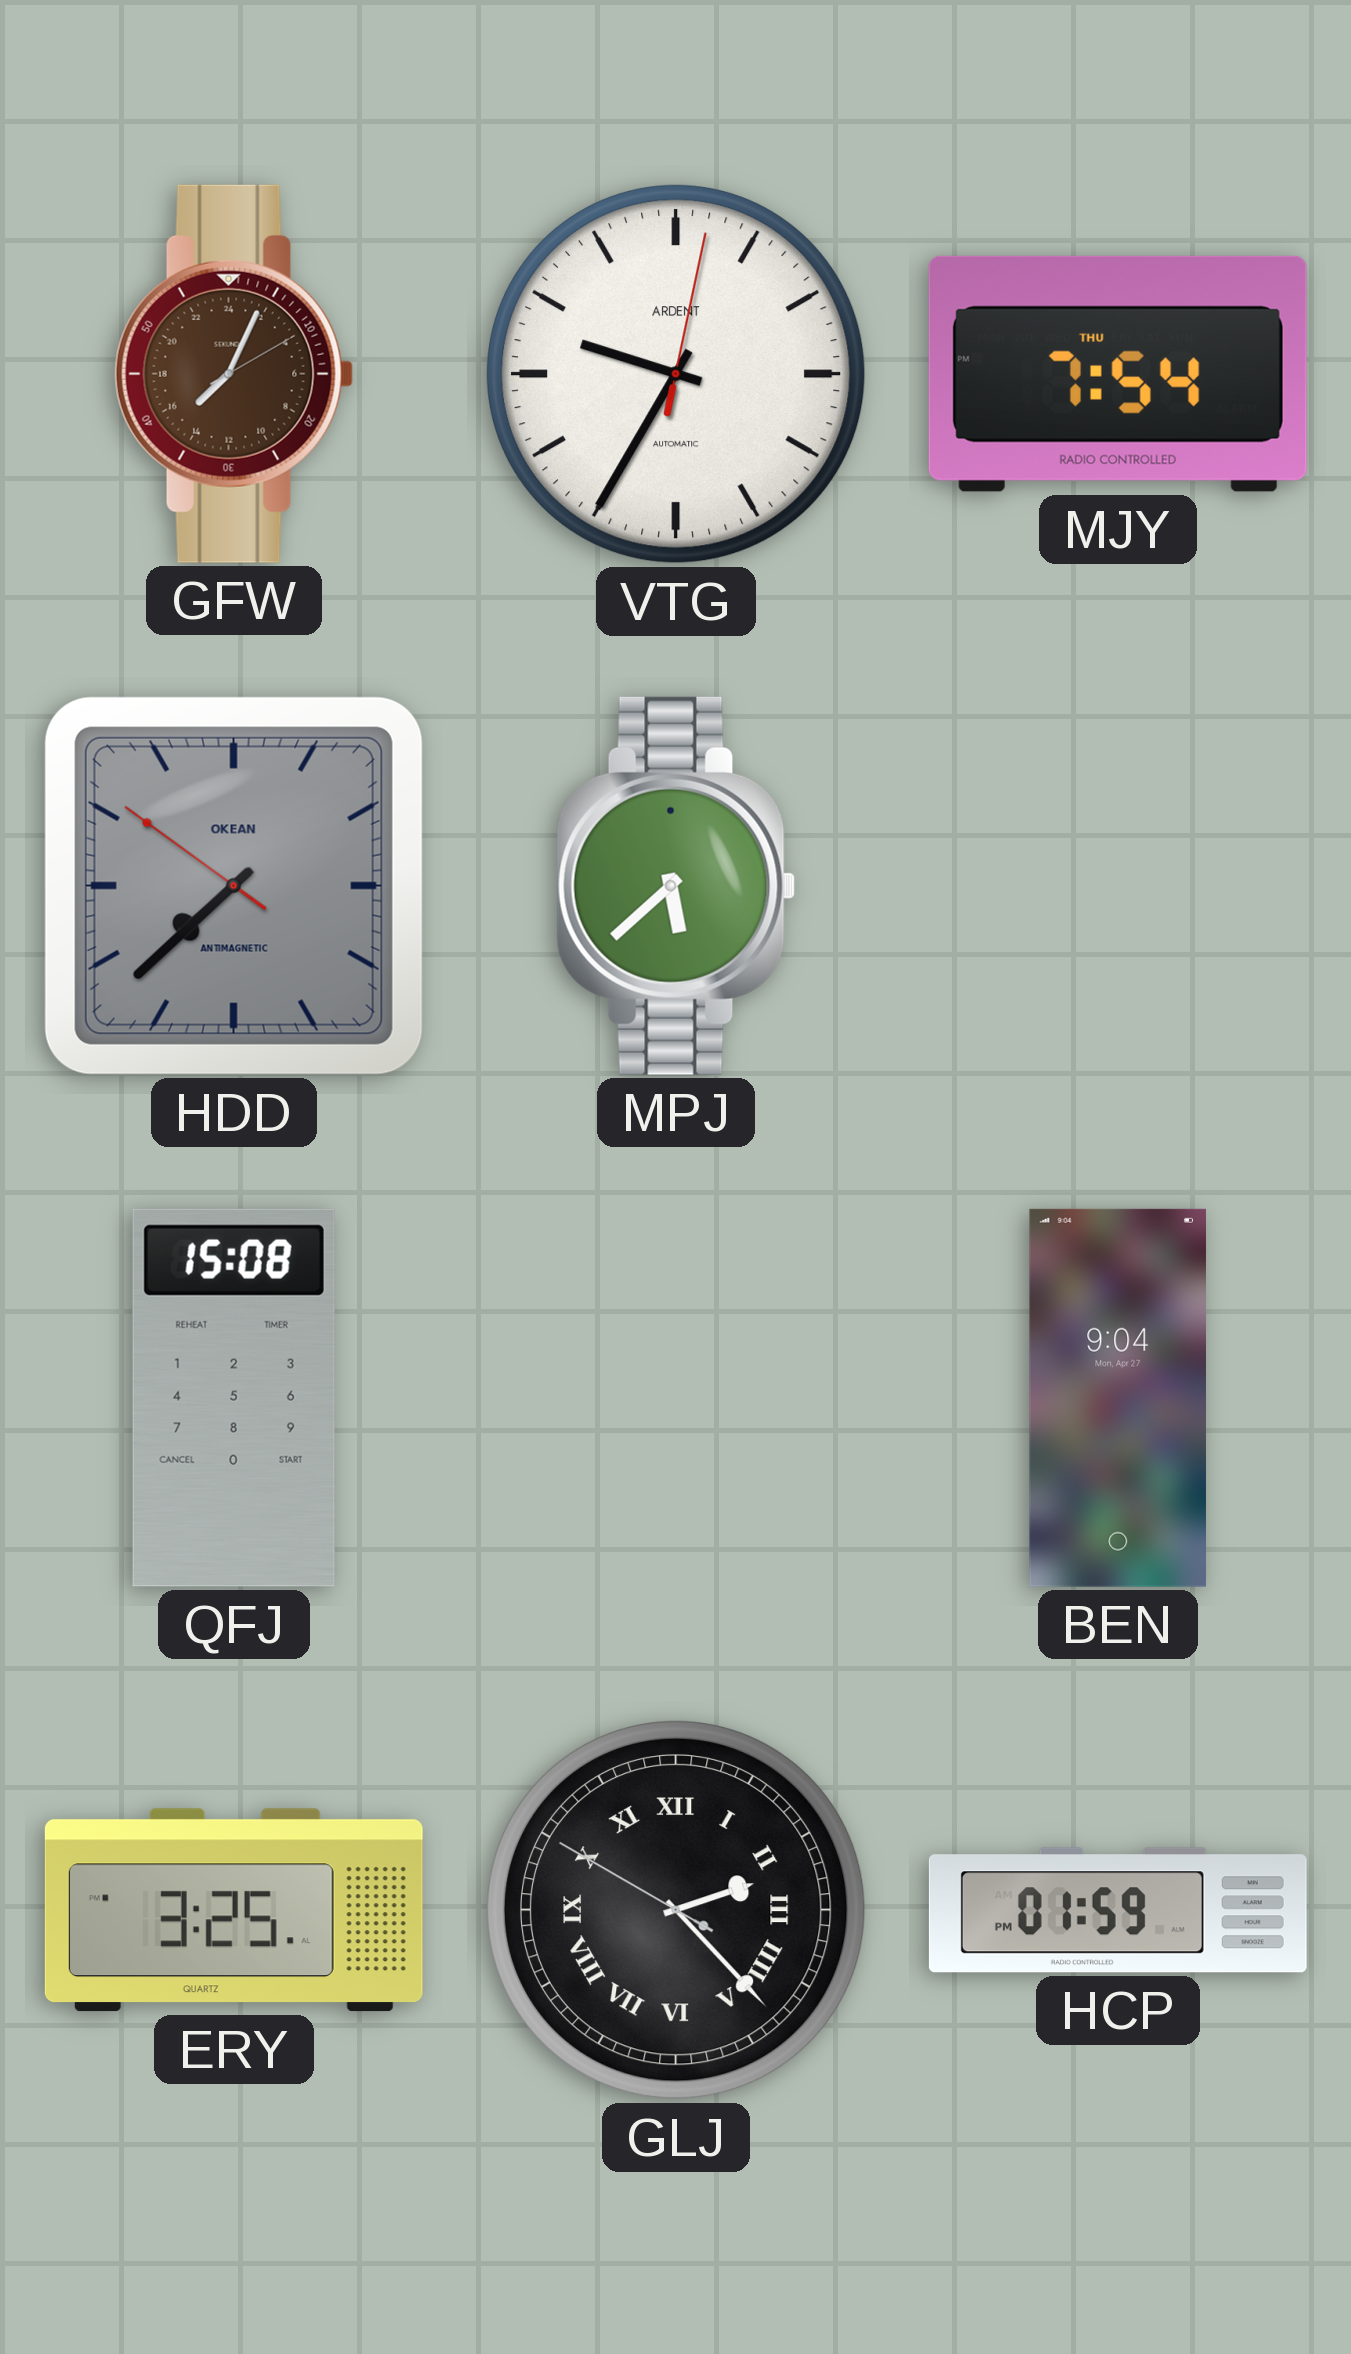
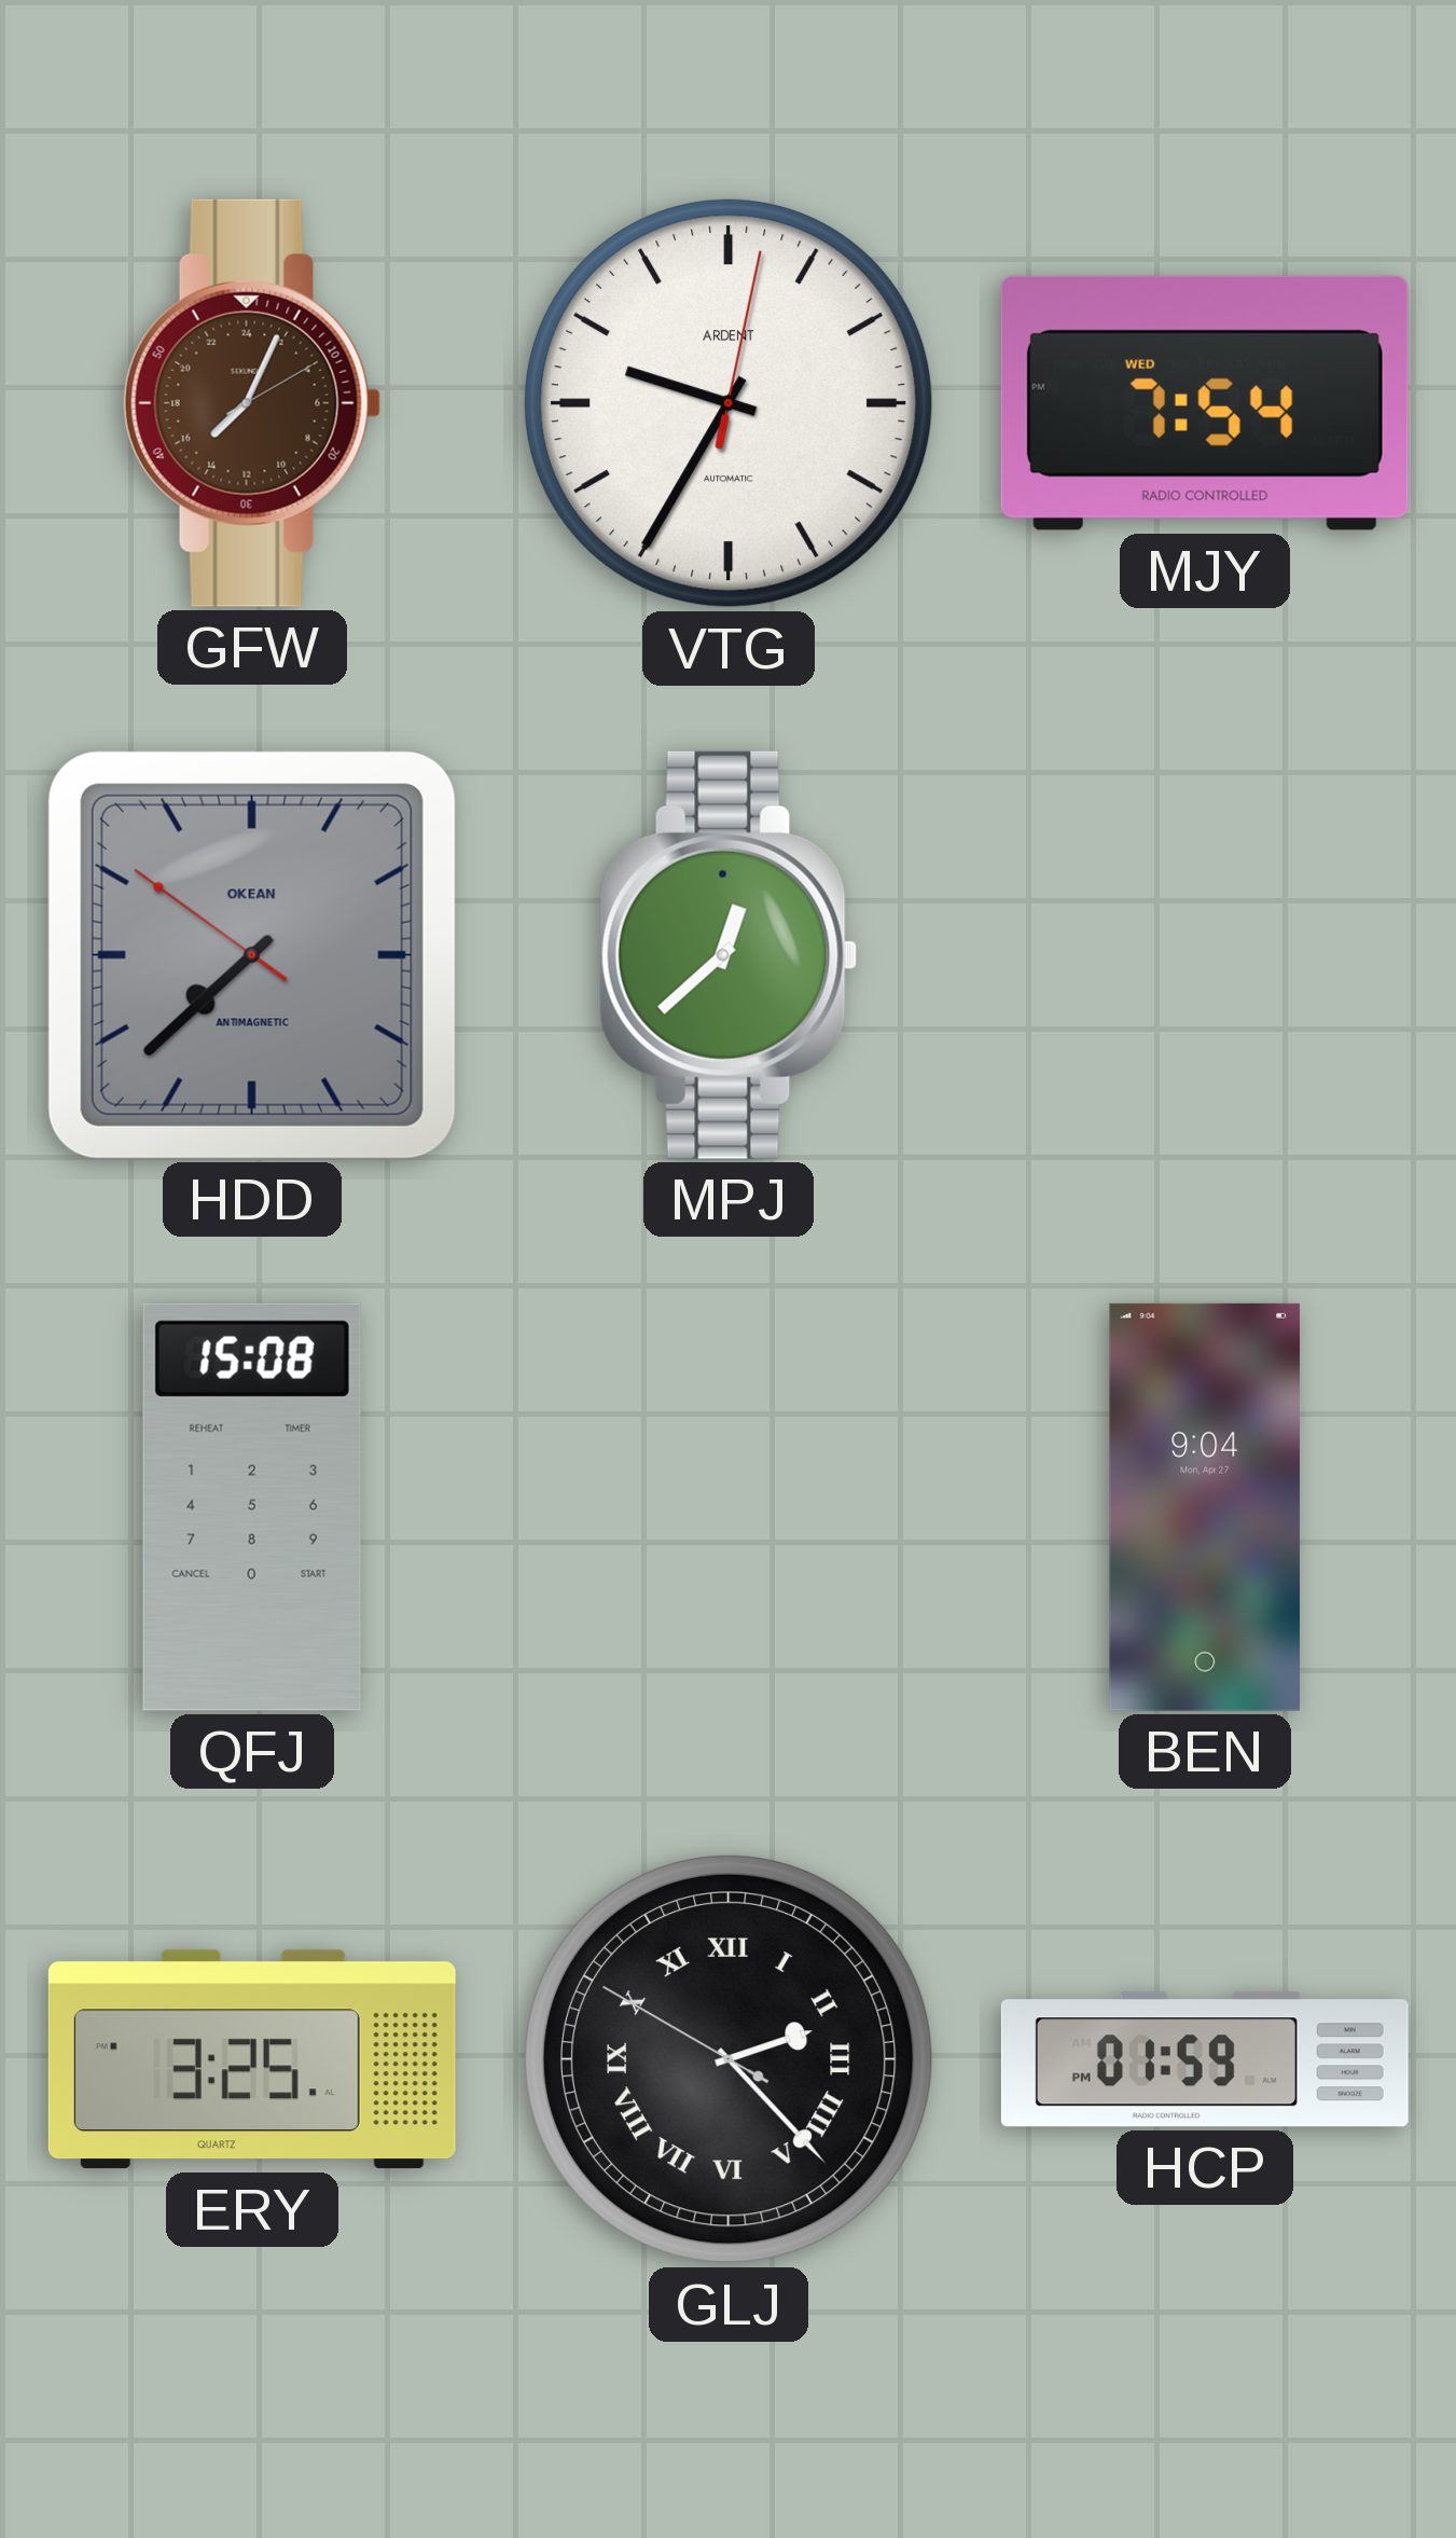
MJY date: THU -> WED (1205, 403)
MPJ: 5:38 -> 12:38 (729, 955)
